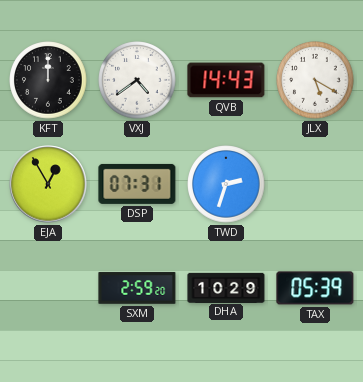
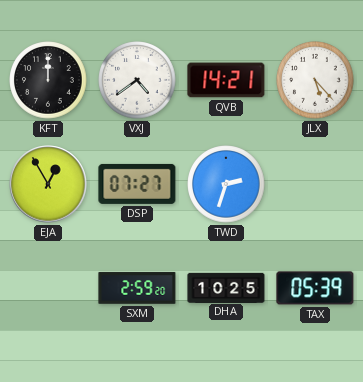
QVB: 14:43 -> 14:21 (226, 80)
JLX: 5:20 -> 5:23 (315, 80)
DSP: 07:31 -> 07:27 (137, 184)
DHA: 10:29 -> 10:25 (226, 287)
